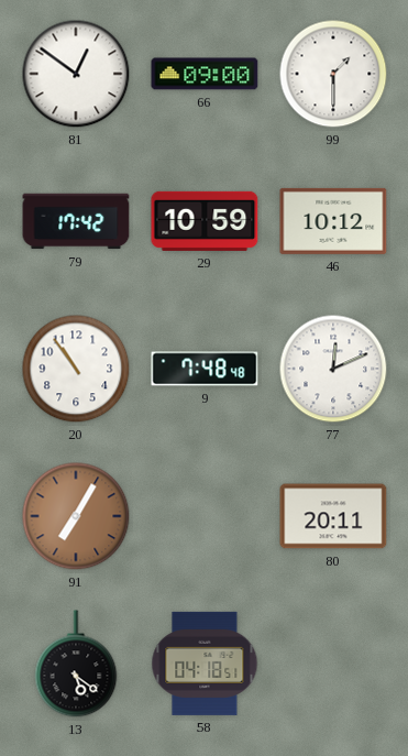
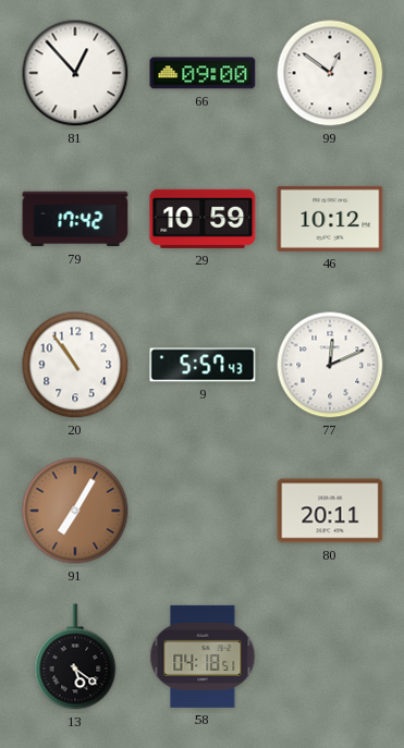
81: 12:51 -> 12:53 (75, 73)
99: 1:30 -> 12:51 (330, 73)
9: 7:48 -> 5:57 (203, 365)
